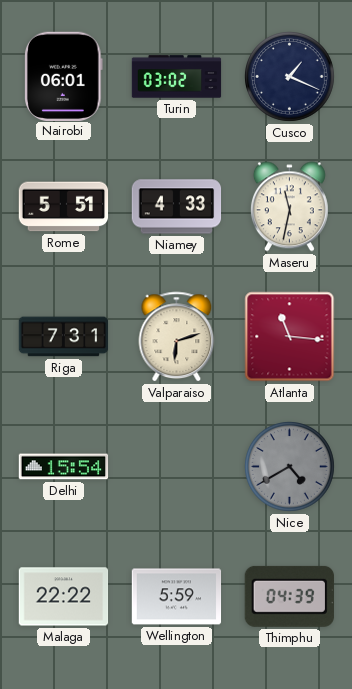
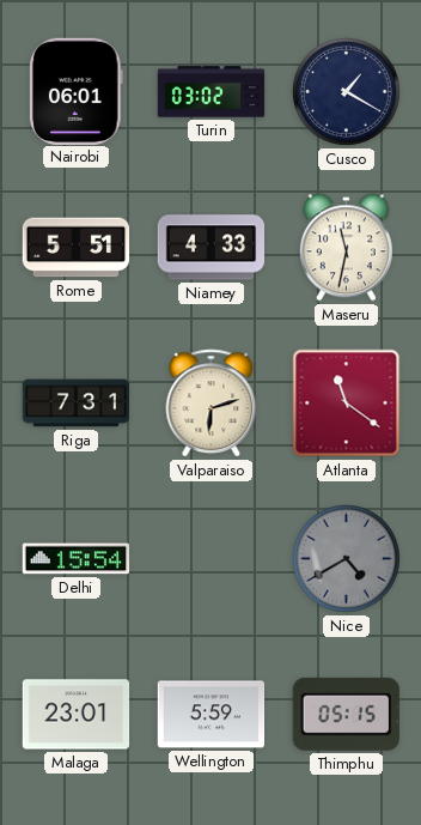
Cusco: 1:19 -> 1:20 (347, 92)
Atlanta: 11:16 -> 11:21 (347, 404)
Malaga: 22:22 -> 23:01 (77, 715)
Thimphu: 04:39 -> 05:15 (346, 714)
